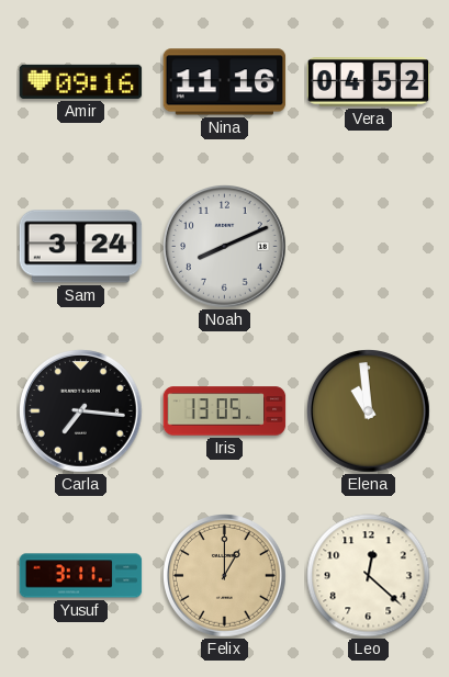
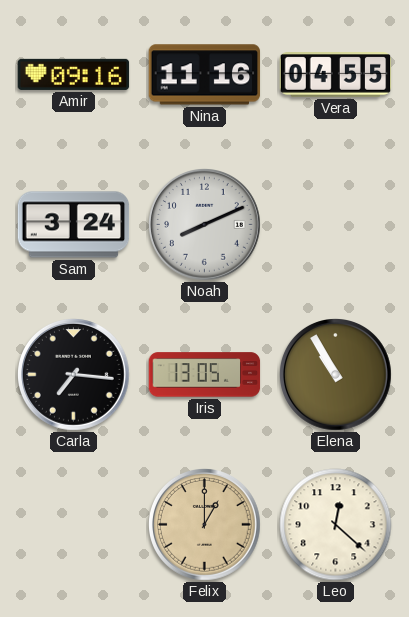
Vera: 04:52 -> 04:55 (336, 75)
Elena: 10:59 -> 10:55 (336, 375)
Yusuf: 3:11 -> none (81, 576)
